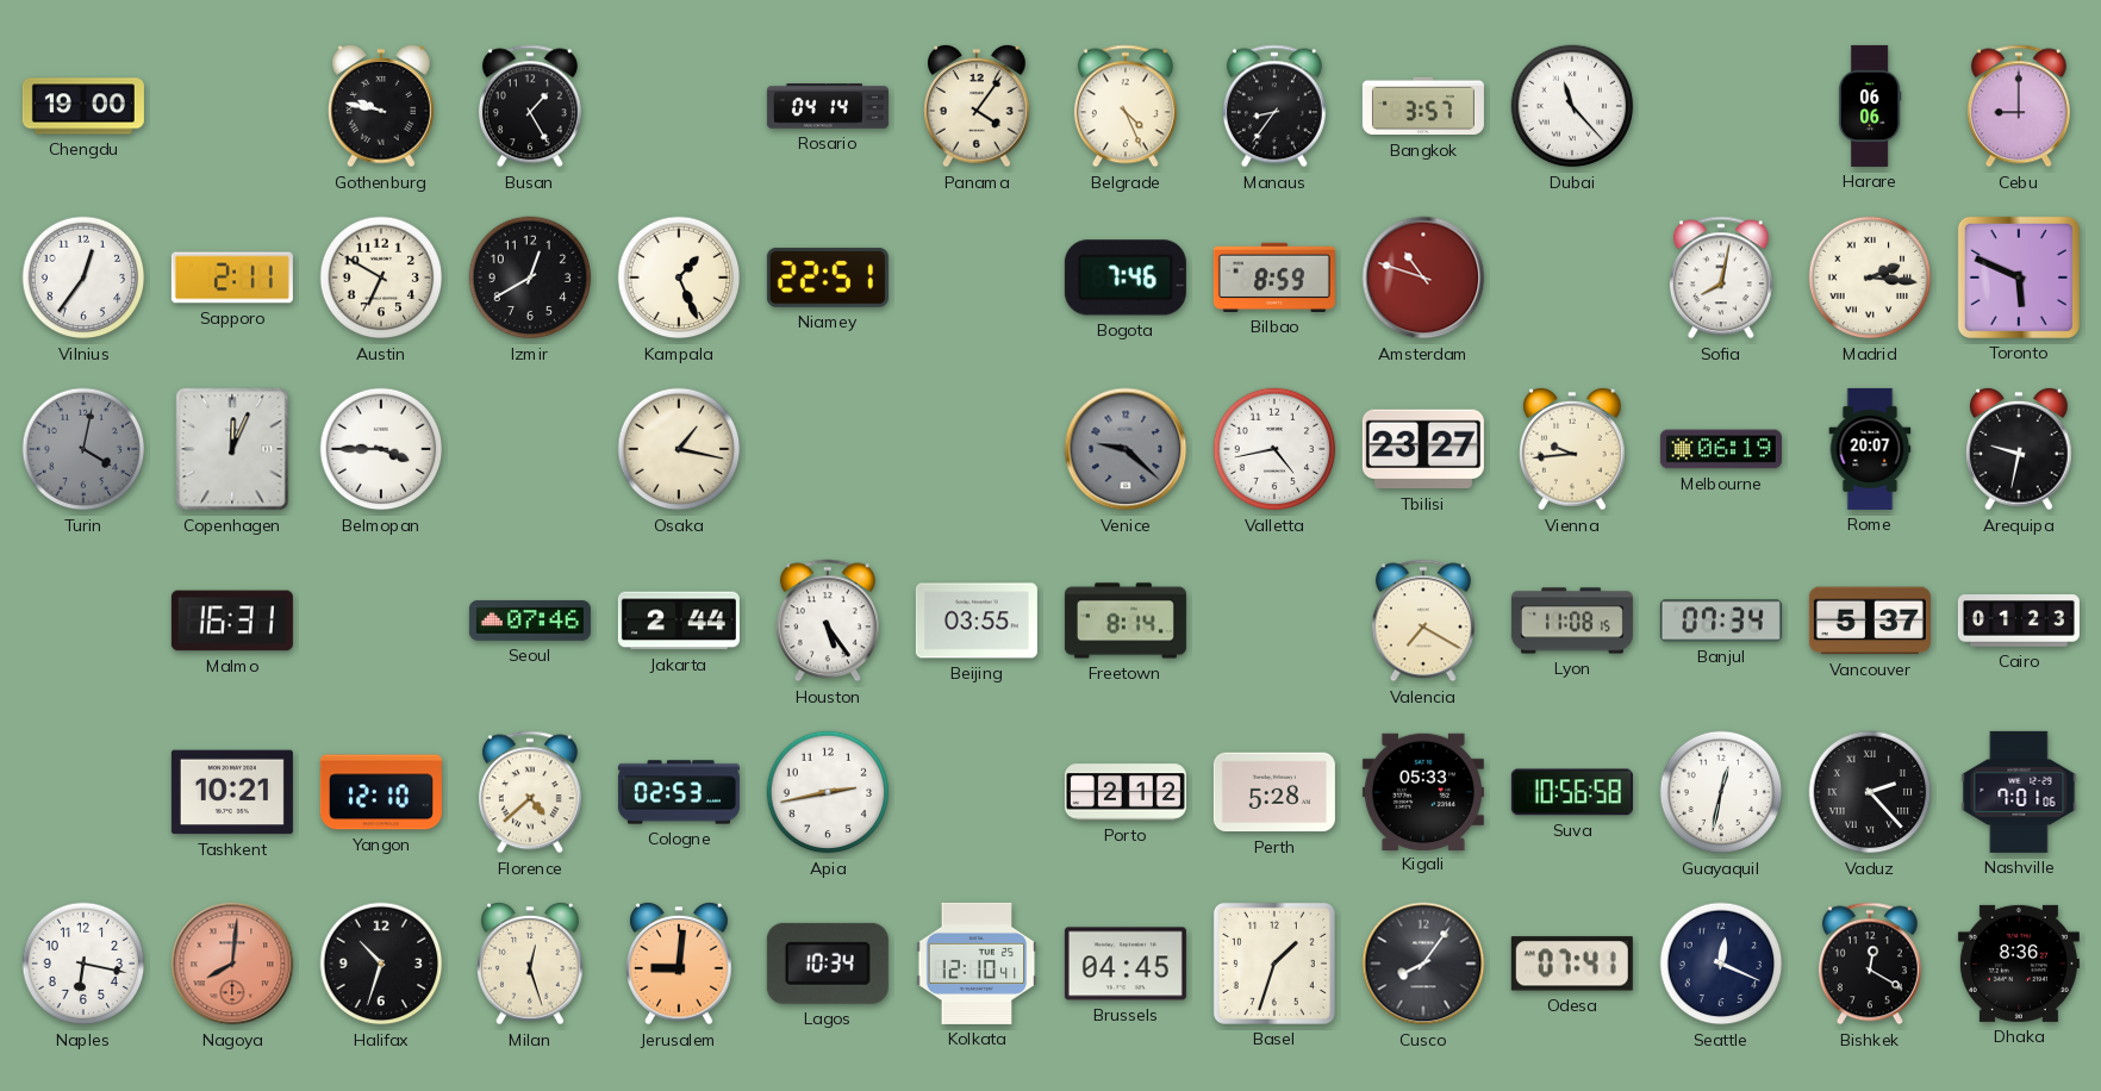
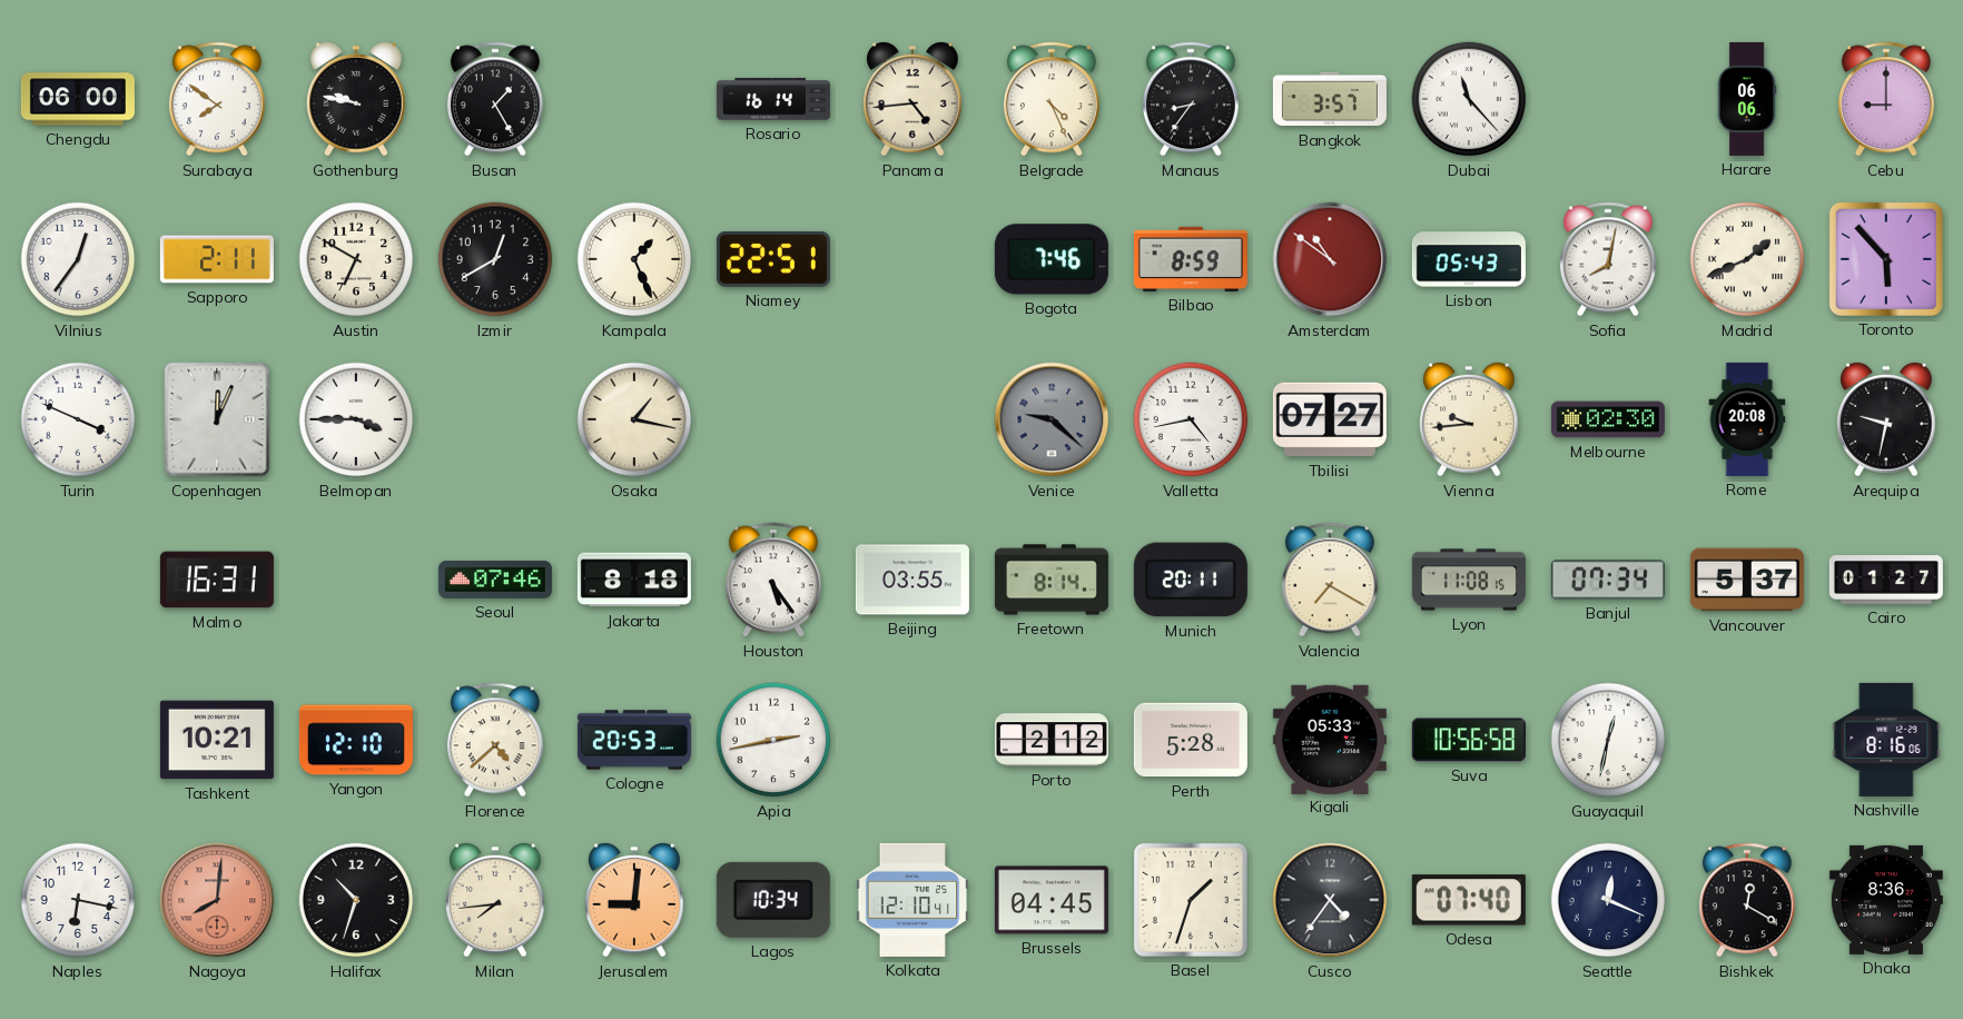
Chengdu: 19:00 -> 06:00 (78, 99)
Surabaya: none -> 7:51 (217, 99)
Rosario: 04:14 -> 16:14 (773, 100)
Panama: 4:06 -> 4:44 (914, 99)
Amsterdam: 10:48 -> 10:51 (1330, 259)
Lisbon: none -> 05:43 (1469, 259)
Madrid: 2:16 -> 1:41 (1747, 259)
Toronto: 5:49 -> 5:53 (1886, 259)
Turin: 4:02 -> 3:49 (78, 419)
Turin dial: grey -> white (78, 419)
Tbilisi: 23:27 -> 07:27 (1330, 419)
Melbourne: 06:19 -> 02:30 (1608, 419)
Rome: 20:07 -> 20:08 (1747, 419)
Jakarta: 2:44 -> 8:18 (634, 580)
Munich: none -> 20:11 (1191, 580)
Cairo: 01:23 -> 01:27 (1886, 581)
Cologne: 02:53 -> 20:53 (634, 740)
Vaduz: 2:23 -> none (1870, 792)
Nashville: 7:01 -> 8:16 (1886, 740)
Milan: 12:27 -> 7:44 (496, 900)
Cusco: 8:06 -> 4:36 (1330, 900)
Odesa: 07:41 -> 07:40 (1469, 900)
